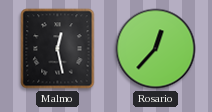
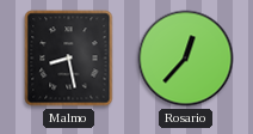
Malmo: 12:28 -> 8:28 (69, 59)
